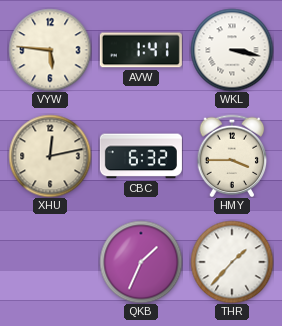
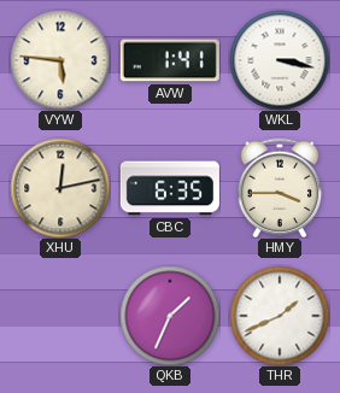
CBC: 6:32 -> 6:35 (170, 188)
THR: 1:37 -> 1:41 (280, 316)
